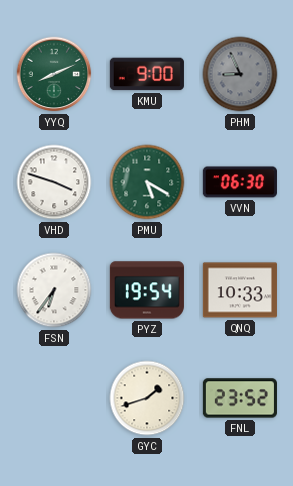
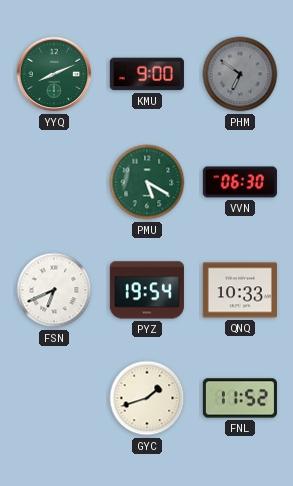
PHM: 8:56 -> 6:51 (240, 74)
VHD: 3:48 -> none (54, 182)
FSN: 6:36 -> 6:41 (54, 290)
FNL: 23:52 -> 11:52 (240, 398)
